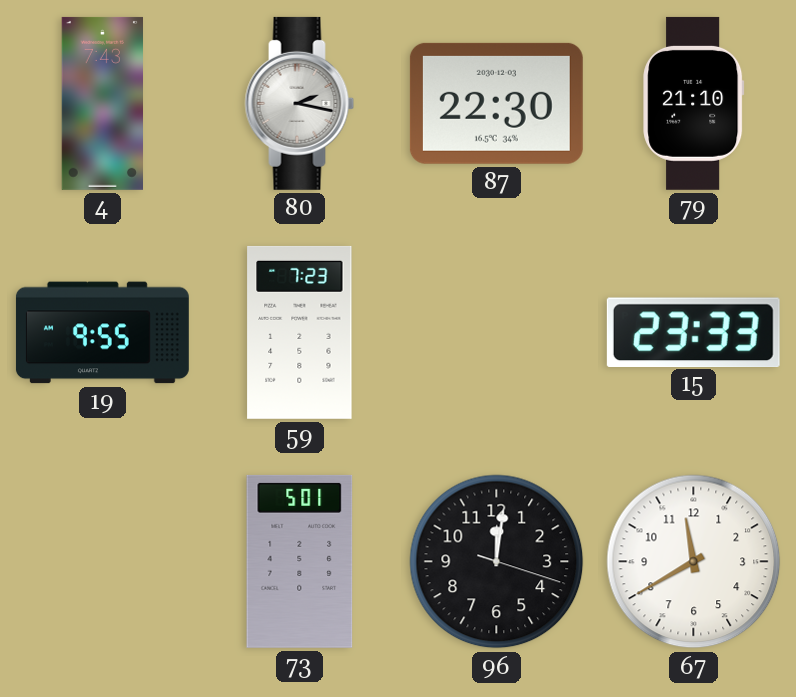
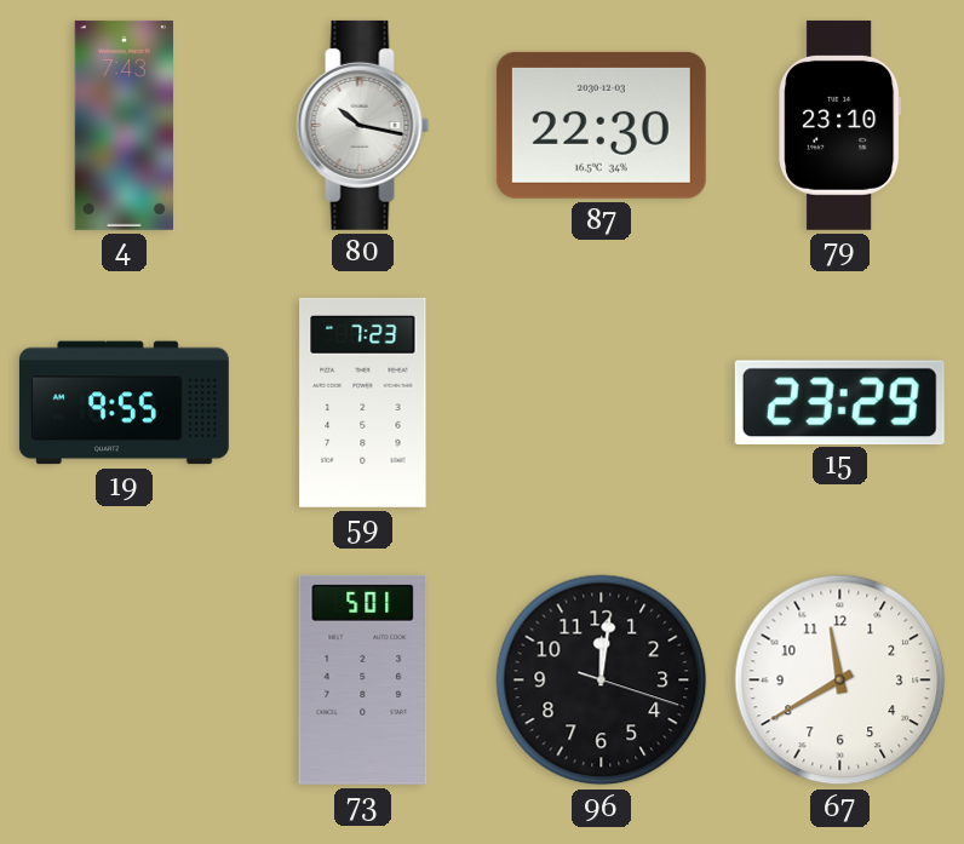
80: 2:17 -> 10:17 (363, 125)
79: 21:10 -> 23:10 (840, 125)
15: 23:33 -> 23:29 (839, 402)
